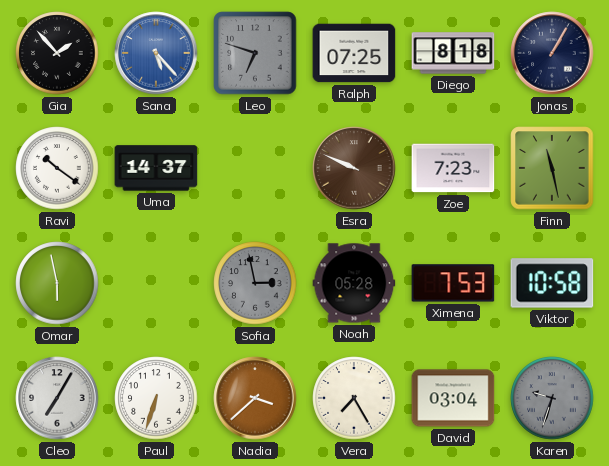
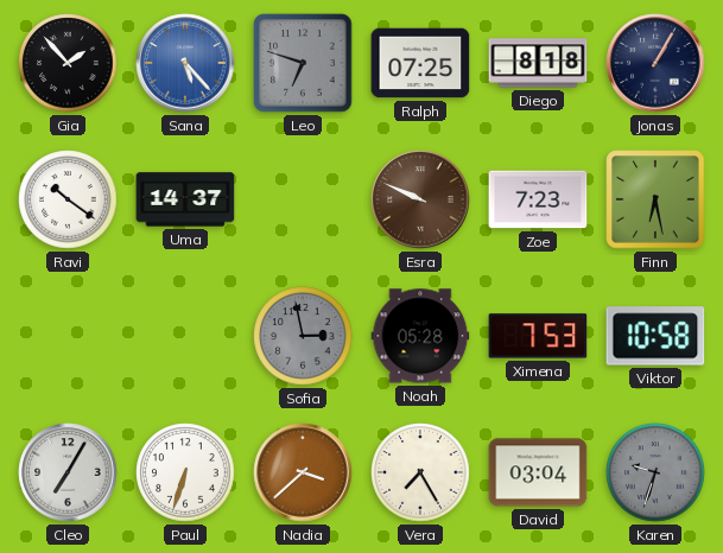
Finn: 11:28 -> 6:28 (655, 199)
Omar: 5:58 -> none (57, 283)
